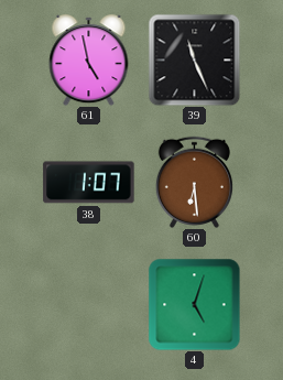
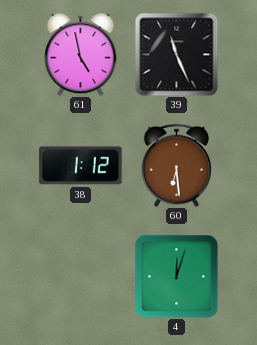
38: 1:07 -> 1:12 (81, 166)
4: 5:03 -> 12:03 (176, 276)
